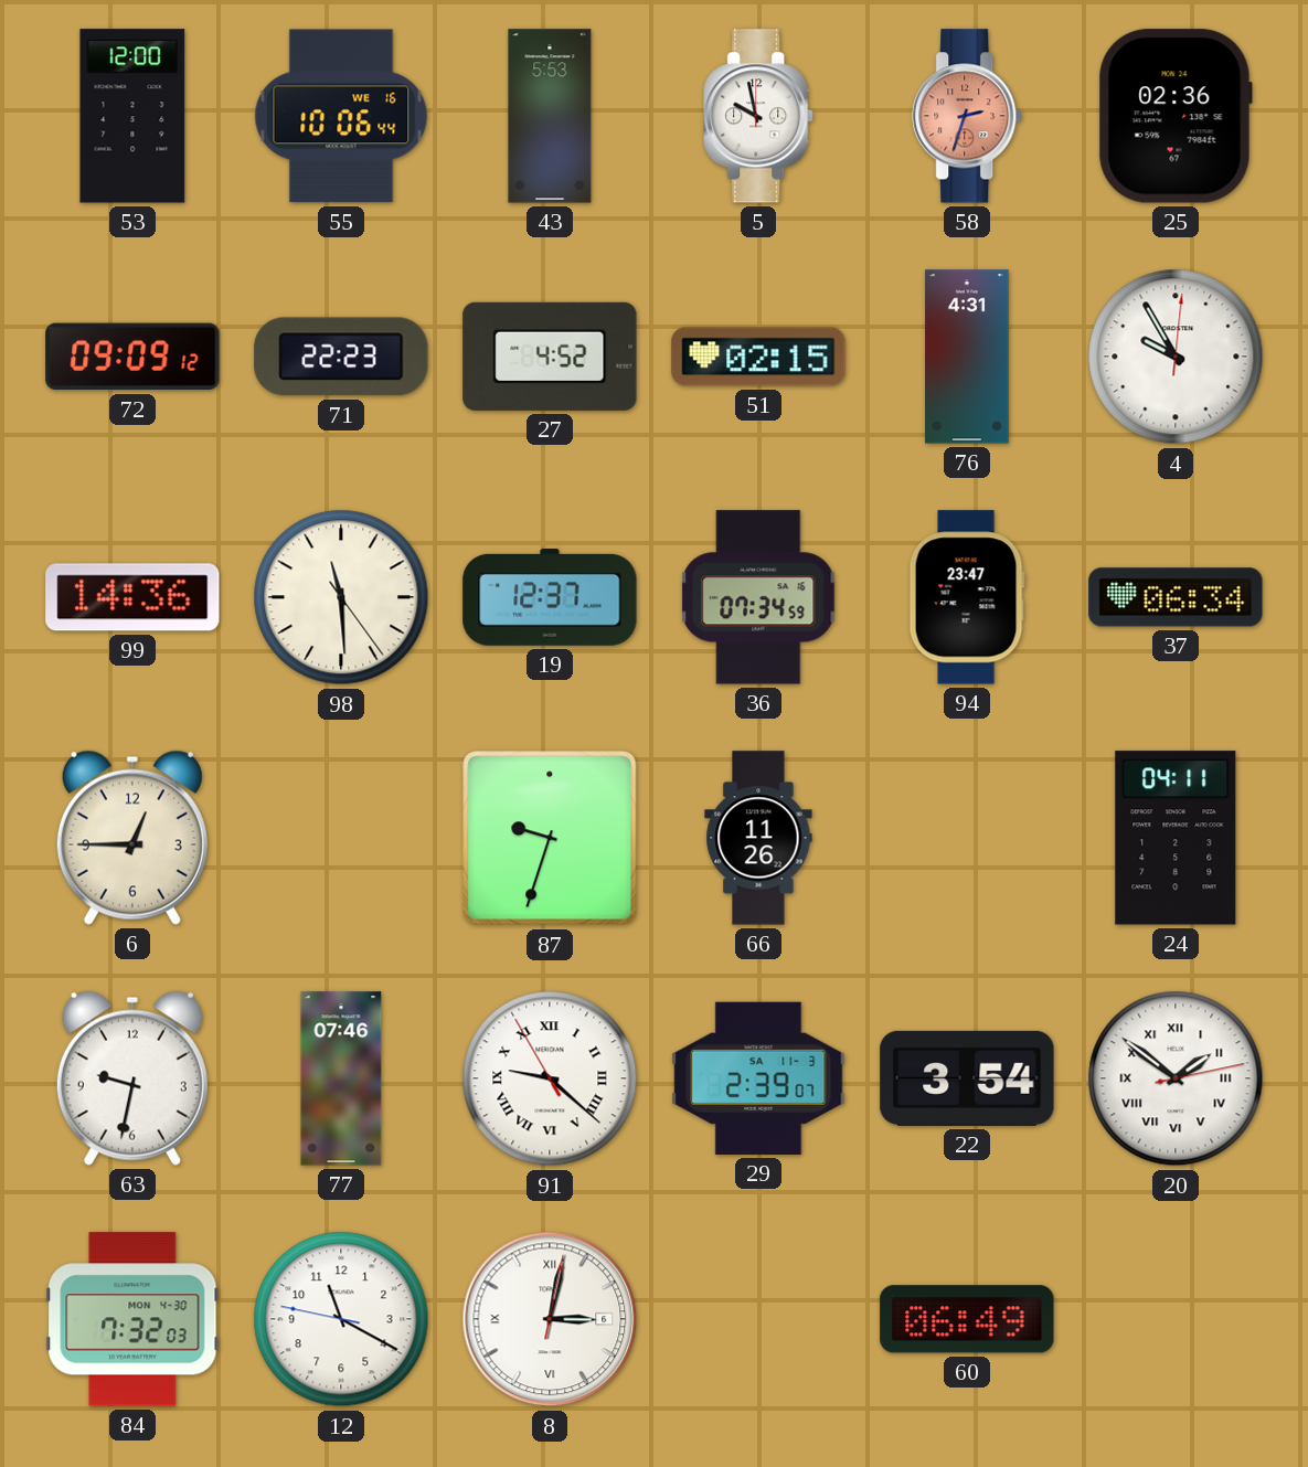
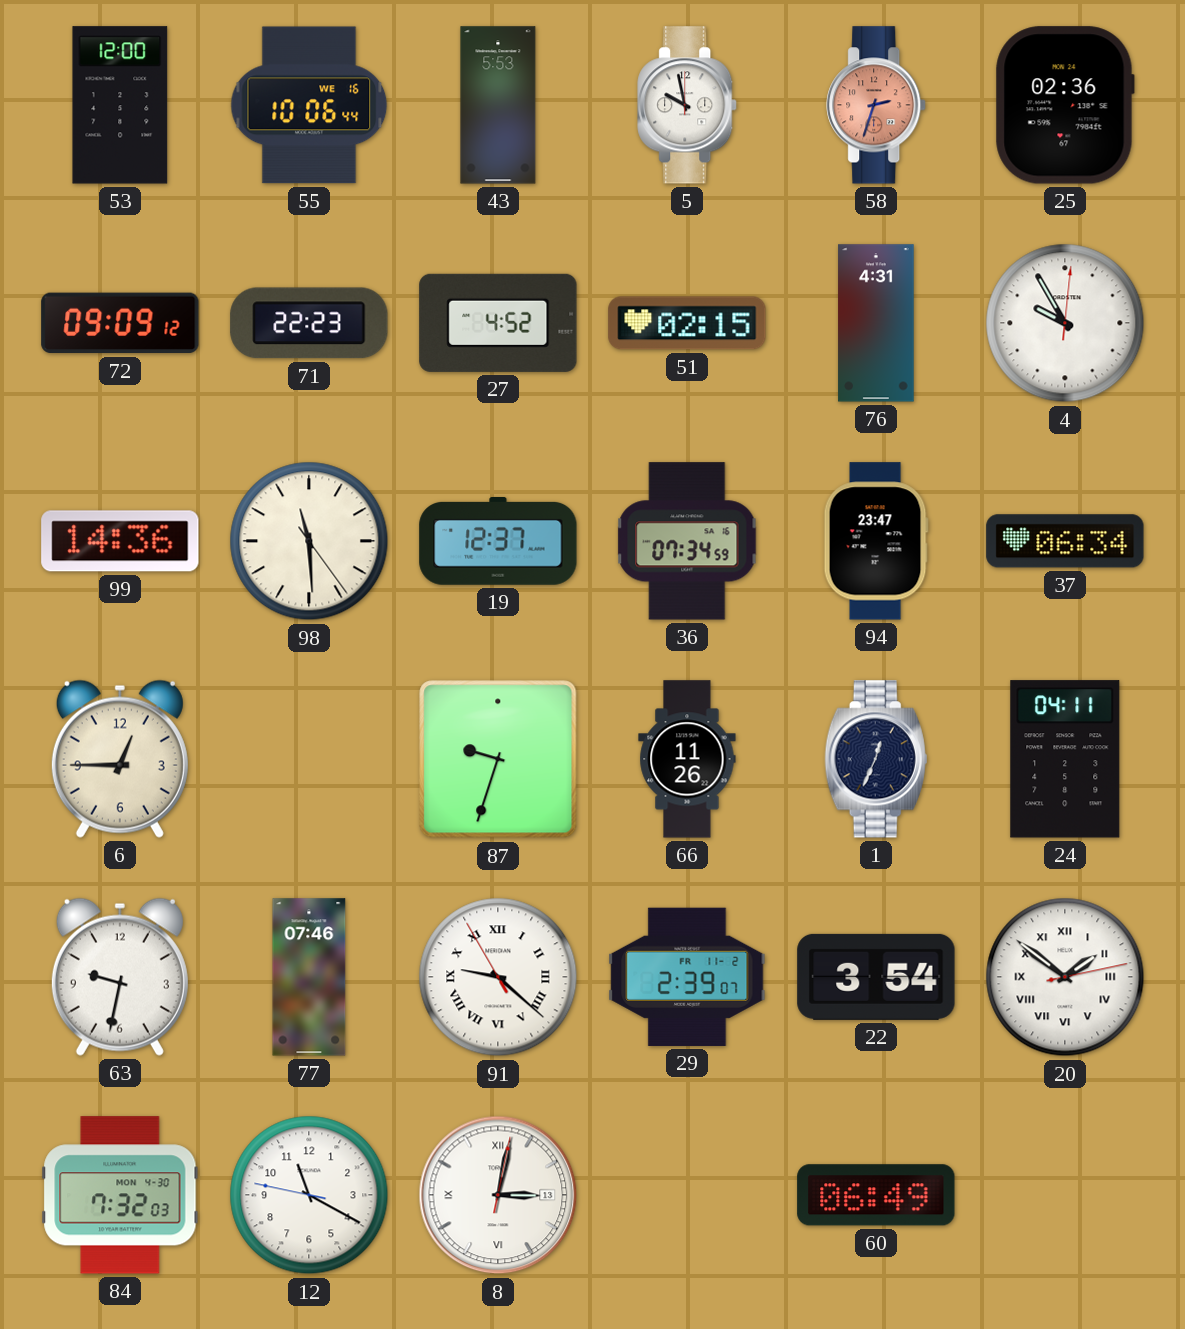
1: none -> 12:34 (876, 759)
29 date: SA 11-3 -> FR 11-2 (687, 977)
8 date: 6 -> 13 (498, 1195)
